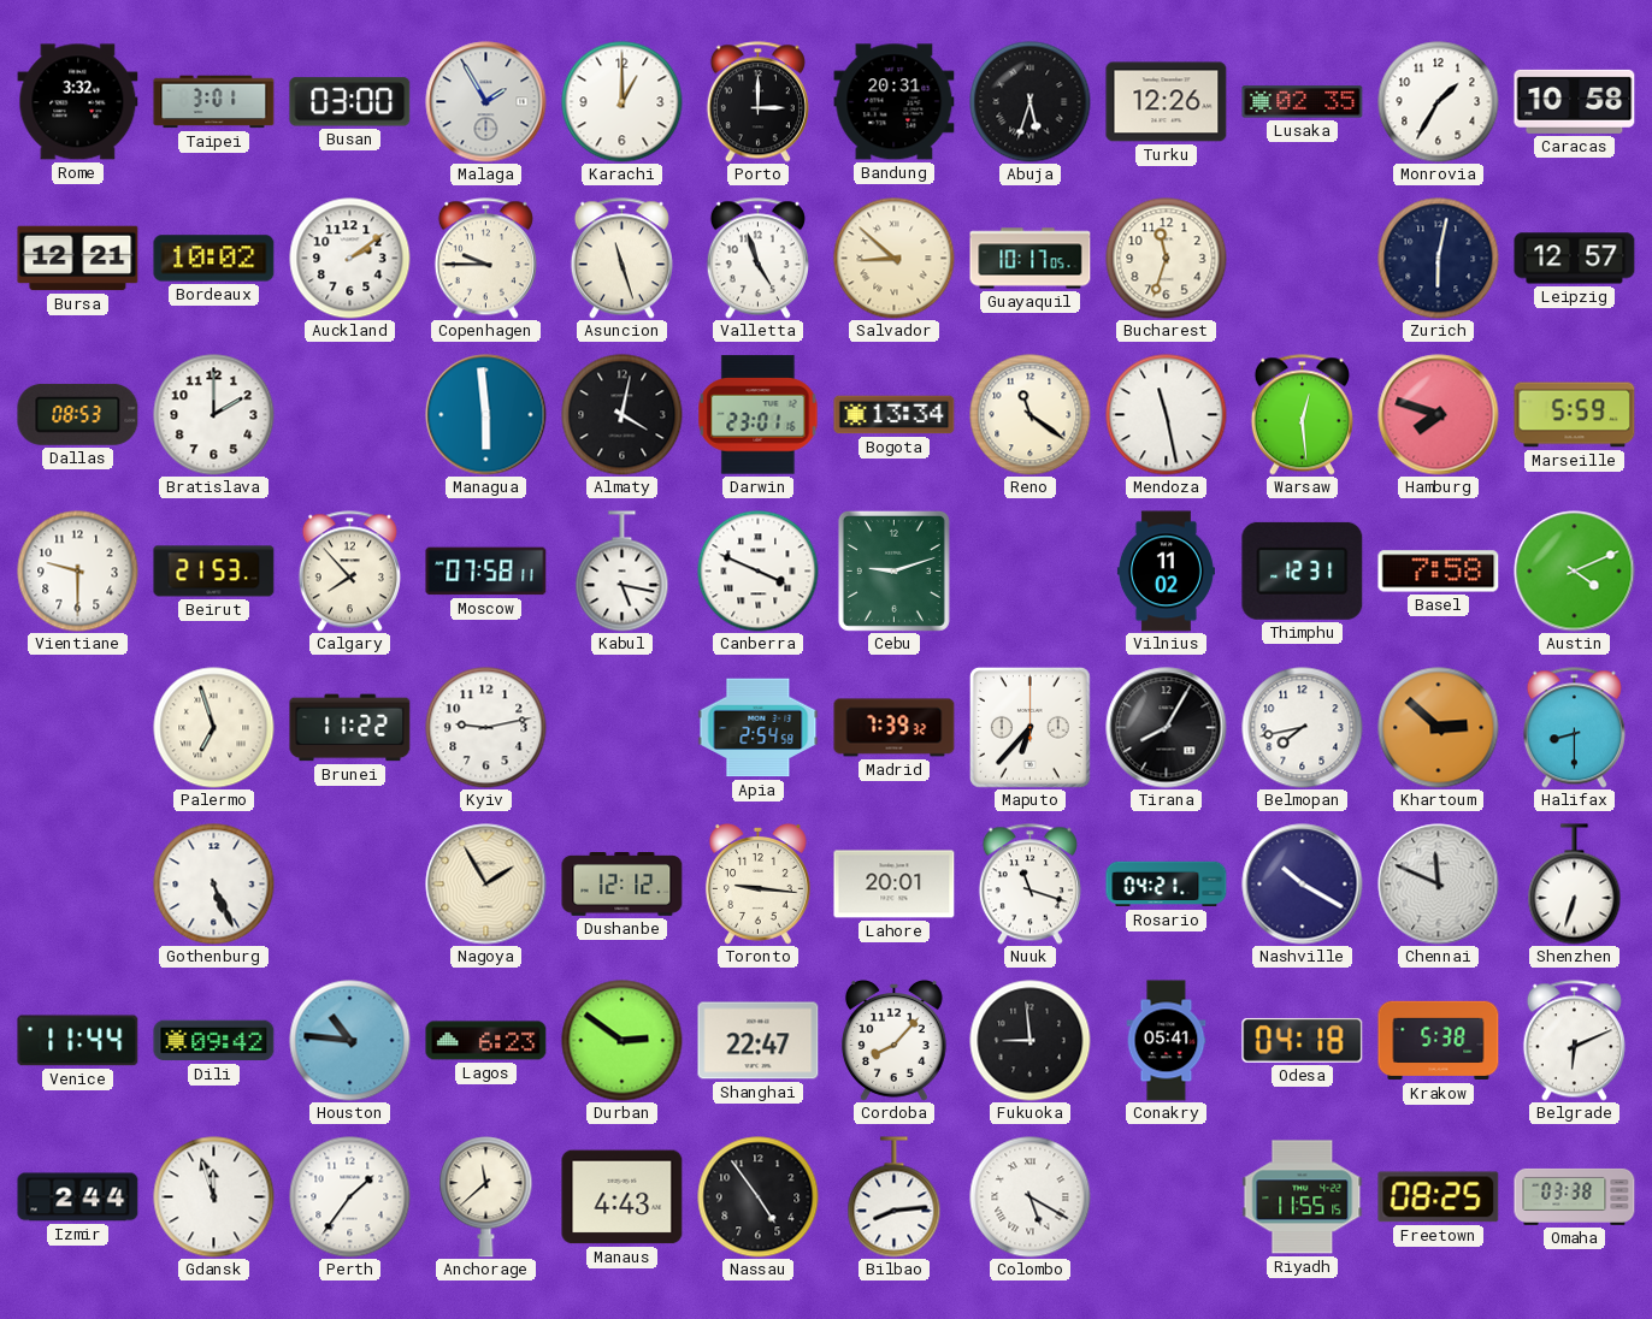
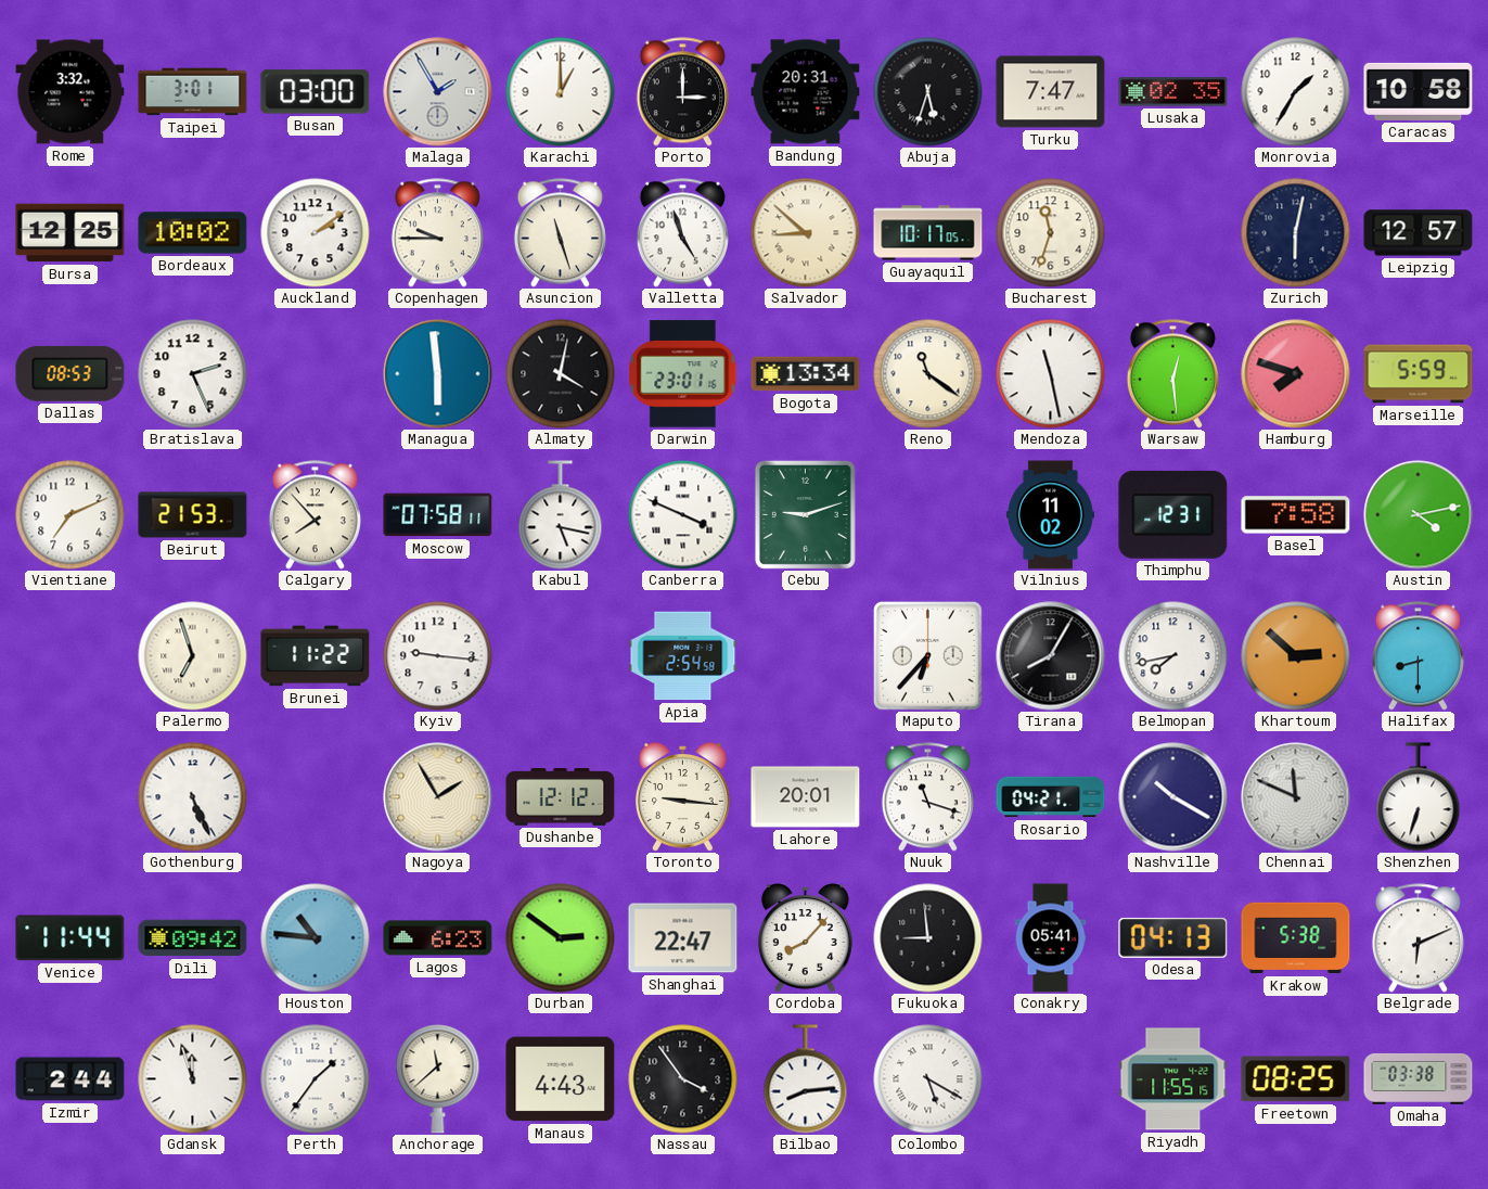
Turku: 12:26 -> 7:47 (1051, 92)
Bursa: 12:21 -> 12:25 (70, 233)
Bratislava: 2:00 -> 2:26 (193, 374)
Vientiane: 9:30 -> 7:11 (70, 515)
Austin: 4:11 -> 4:13 (1419, 515)
Kyiv: 9:13 -> 9:16 (438, 656)
Madrid: 7:39 -> none (895, 728)
Odesa: 04:18 -> 04:13 (1173, 937)
Nassau: 4:54 -> 3:54 (683, 1079)
